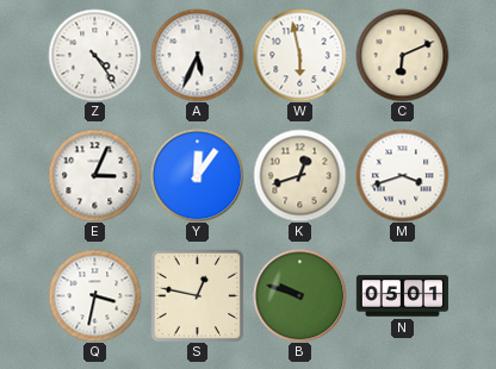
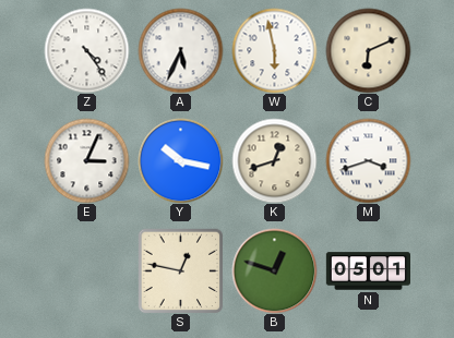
Y: 12:06 -> 10:17 (180, 160)
Q: 3:32 -> none (94, 295)
B: 9:48 -> 12:48 (274, 270)
